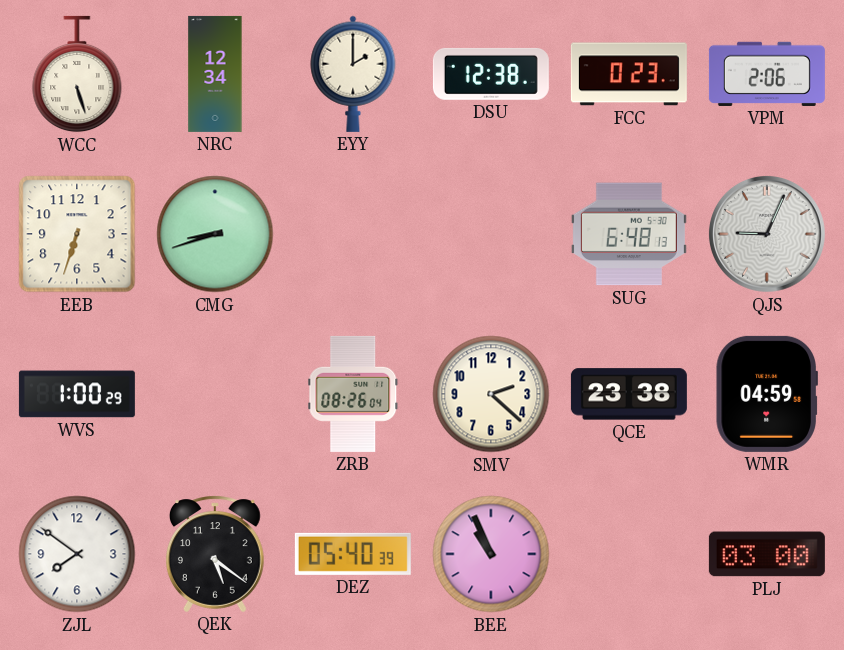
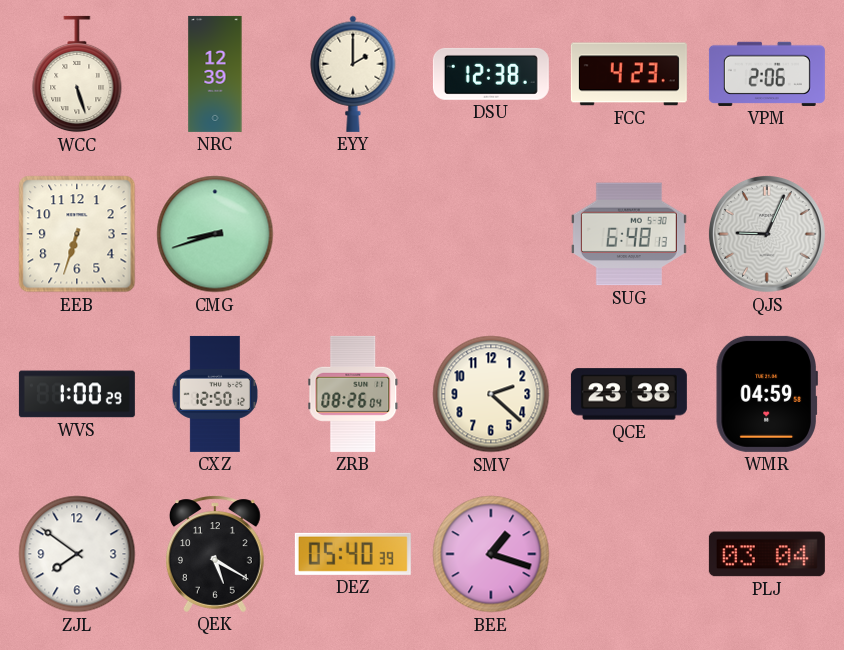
NRC: 12:34 -> 12:39 (215, 74)
FCC: 0:23 -> 4:23 (629, 74)
CXZ: none -> 12:50 (215, 394)
QEK: 5:21 -> 5:20 (215, 554)
BEE: 10:56 -> 1:18 (491, 554)
PLJ: 03:00 -> 03:04 (767, 554)
